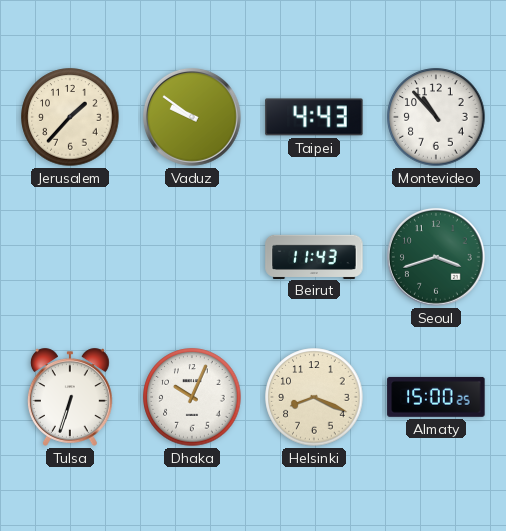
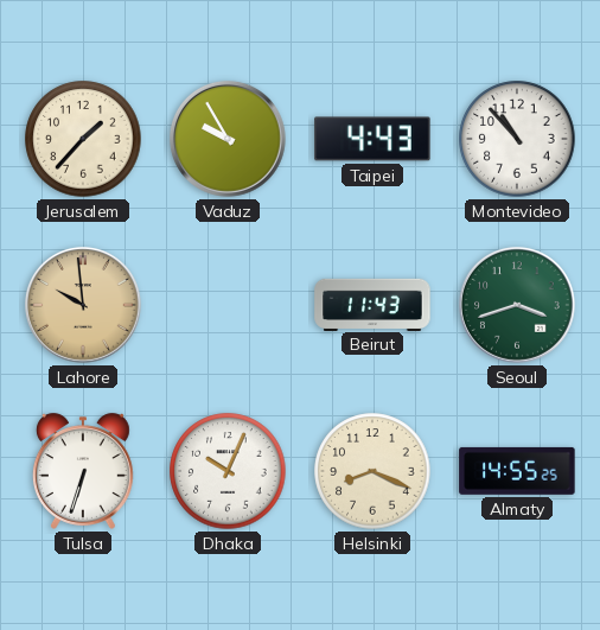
Vaduz: 9:51 -> 9:55 (228, 139)
Lahore: none -> 9:59 (83, 305)
Almaty: 15:00 -> 14:55 (517, 471)
